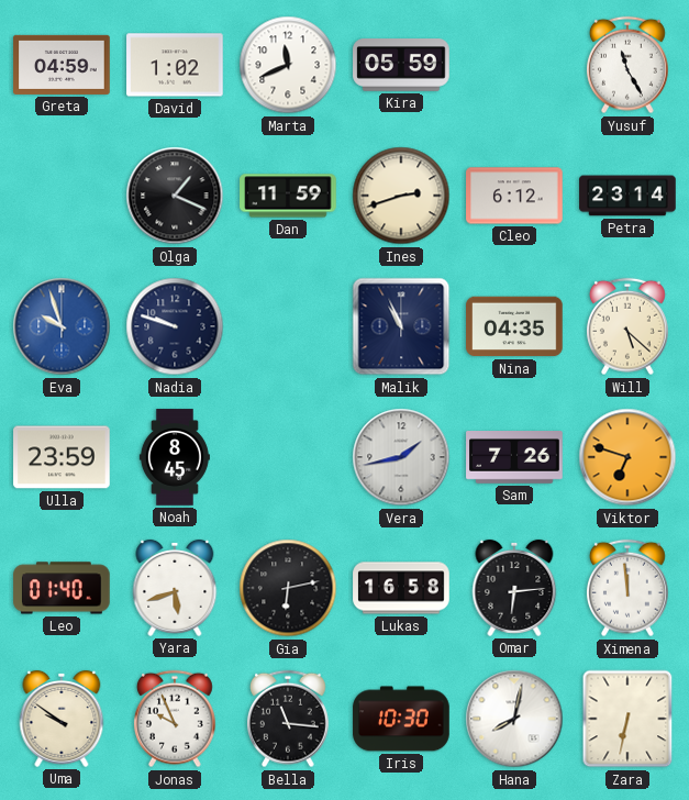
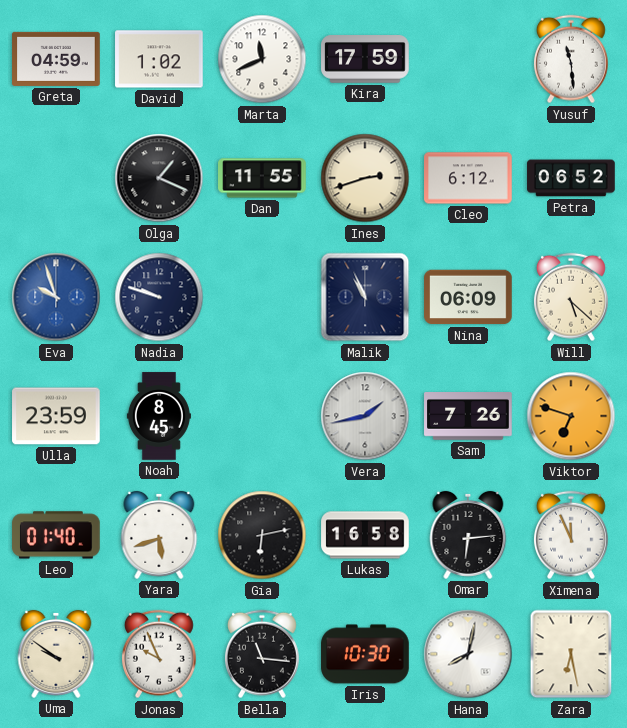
Kira: 05:59 -> 17:59 (365, 59)
Yusuf: 11:25 -> 11:29 (571, 59)
Dan: 11:59 -> 11:55 (262, 178)
Petra: 23:14 -> 06:52 (571, 178)
Nina: 04:35 -> 06:09 (468, 297)
Ximena: 11:59 -> 11:56 (571, 535)
Zara: 6:32 -> 6:28 (571, 654)
